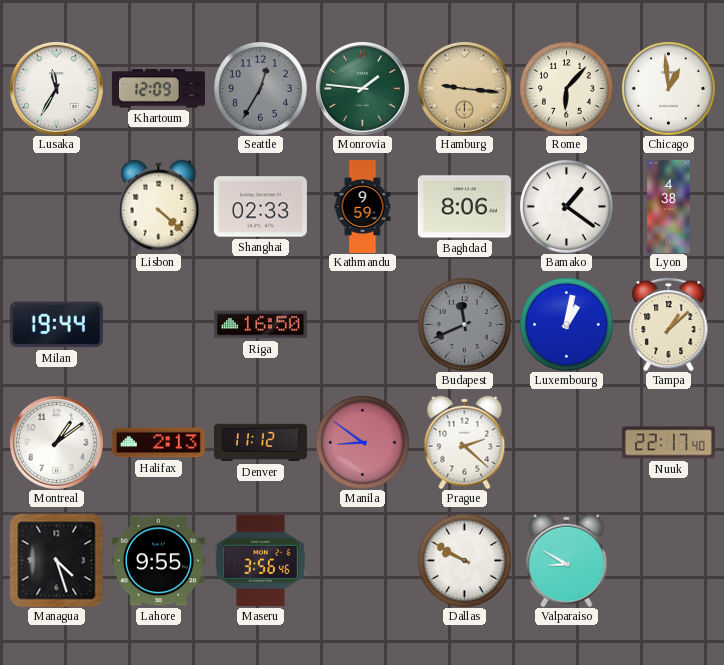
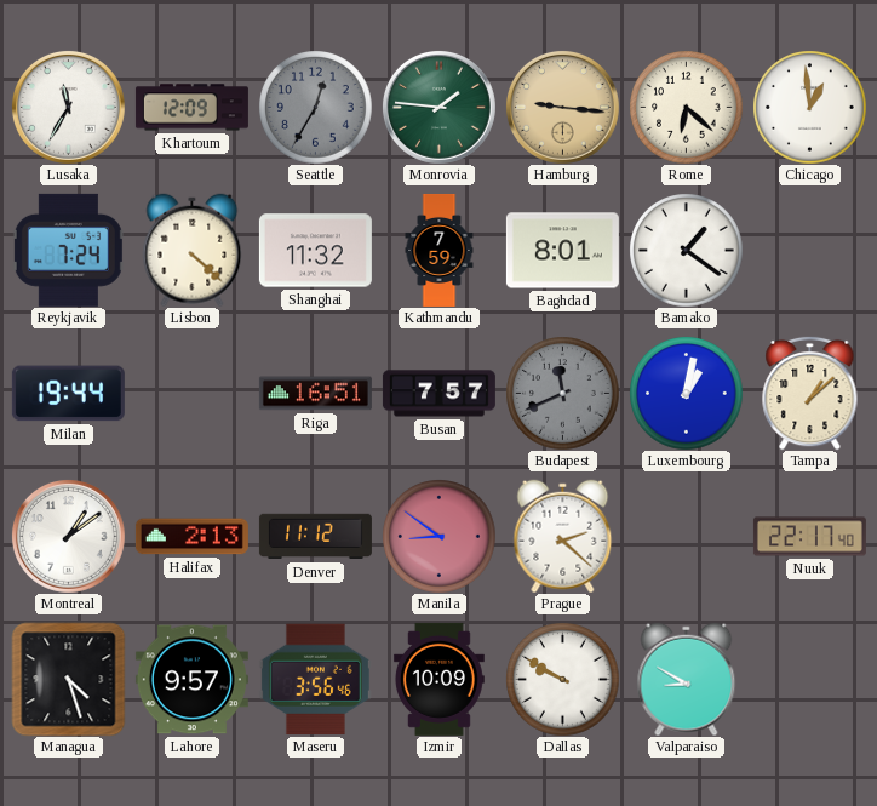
Rome: 6:07 -> 6:22 (686, 107)
Reykjavik: none -> 7:24 (68, 250)
Shanghai: 02:33 -> 11:32 (315, 251)
Kathmandu: 9:59 -> 7:59 (440, 250)
Baghdad: 8:06 -> 8:01 (562, 251)
Lyon: 4:38 -> none (669, 206)
Riga: 16:50 -> 16:51 (315, 394)
Busan: none -> 7:57 (438, 394)
Lahore: 9:55 -> 9:57 (191, 680)
Izmir: none -> 10:09 (438, 679)
